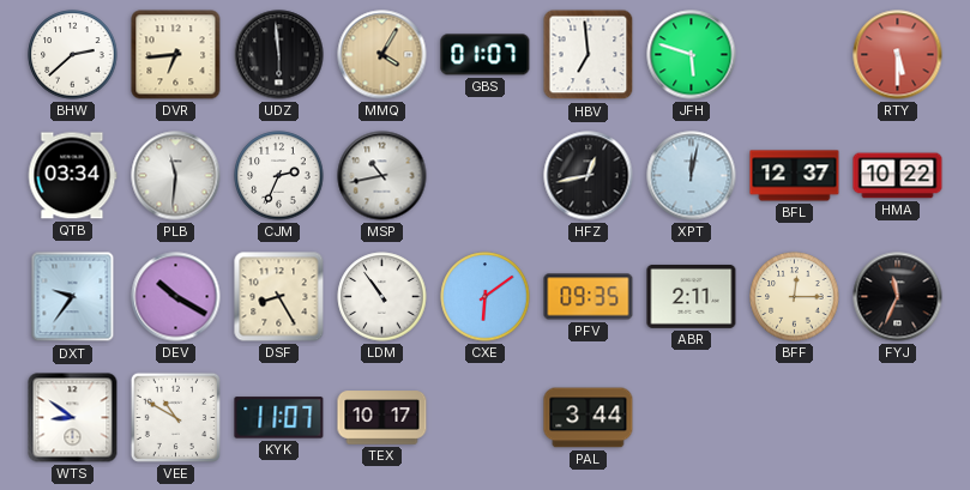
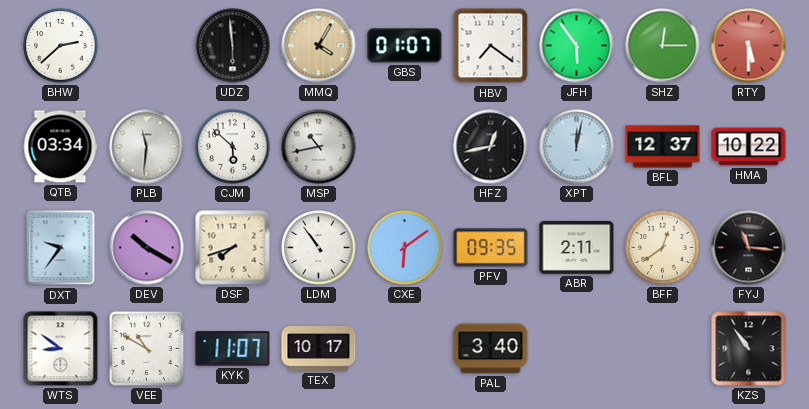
DVR: 6:44 -> none (176, 55)
HBV: 6:59 -> 7:21 (491, 46)
JFH: 5:48 -> 5:54 (577, 46)
SHZ: none -> 12:15 (663, 46)
CJM: 2:34 -> 5:52 (233, 147)
DSF: 8:25 -> 7:42 (233, 248)
BFF: 12:15 -> 12:39 (663, 248)
FYJ: 11:34 -> 11:16 (749, 248)
PAL: 3:44 -> 3:40 (491, 349)
KZS: none -> 10:54 (749, 349)
